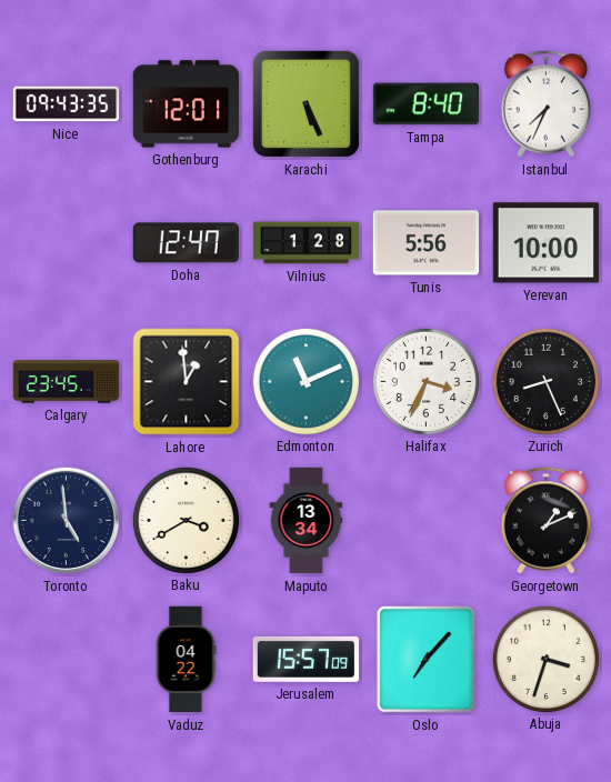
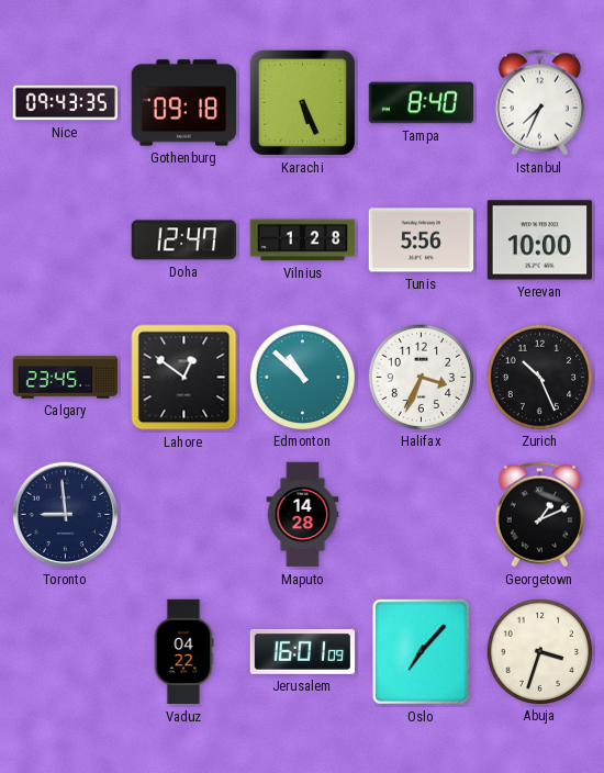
Gothenburg: 12:01 -> 09:18 (184, 103)
Lahore: 12:59 -> 12:51 (184, 378)
Edmonton: 11:11 -> 10:52 (302, 377)
Zurich: 8:26 -> 10:26 (539, 377)
Toronto: 4:59 -> 8:59 (66, 515)
Baku: 3:40 -> none (186, 520)
Maputo: 13:34 -> 14:28 (303, 515)
Jerusalem: 15:57 -> 16:01 (303, 651)
